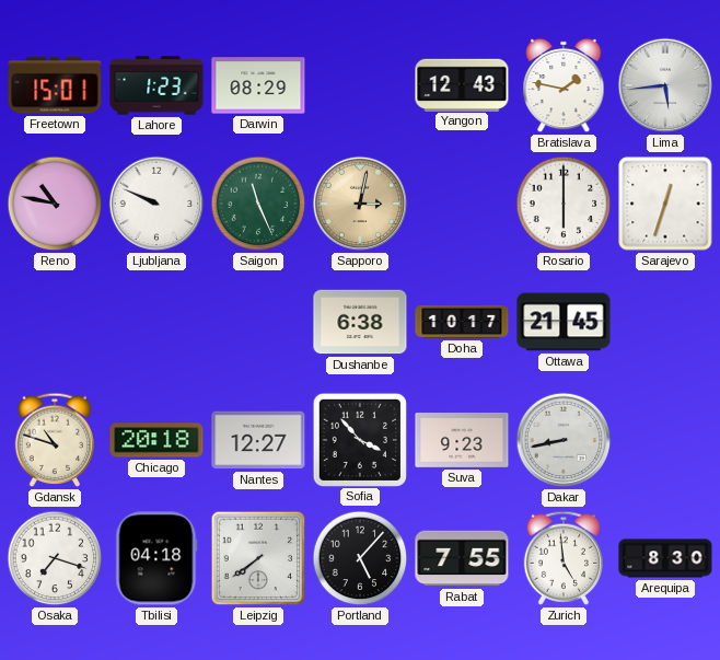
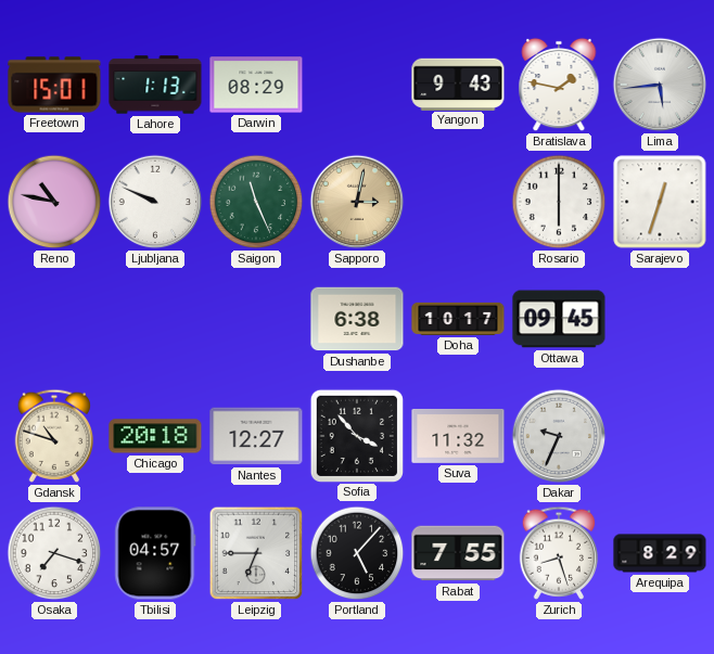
Lahore: 1:23 -> 1:13 (155, 85)
Yangon: 12:43 -> 9:43 (458, 84)
Ottawa: 21:45 -> 09:45 (559, 319)
Suva: 9:23 -> 11:32 (458, 436)
Dakar: 8:43 -> 9:34 (559, 436)
Tbilisi: 04:18 -> 04:57 (155, 553)
Leipzig: 7:39 -> 6:45 (256, 553)
Zurich: 4:59 -> 8:27 (559, 553)
Arequipa: 8:30 -> 8:29 (660, 553)
